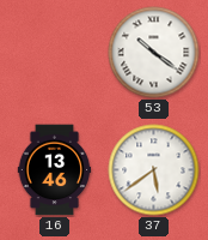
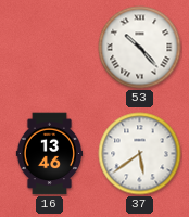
53: 10:21 -> 10:23 (140, 48)
